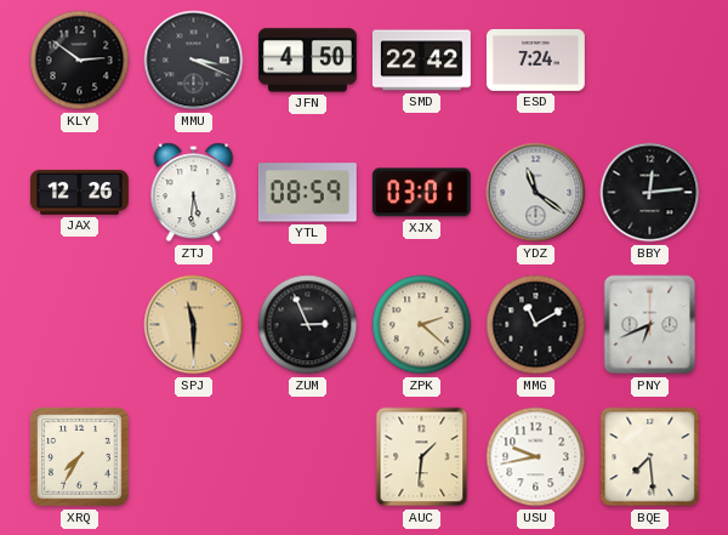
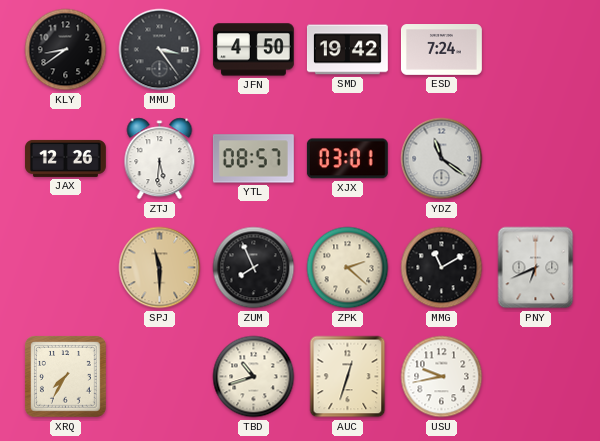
KLY: 2:51 -> 8:39 (66, 50)
MMU: 3:19 -> 3:24 (160, 50)
SMD: 22:42 -> 19:42 (347, 50)
YTL: 08:59 -> 08:57 (253, 159)
BBY: 12:14 -> none (650, 193)
ZUM: 2:56 -> 7:56 (254, 268)
TBD: none -> 10:42 (254, 377)
AUC: 1:31 -> 12:33 (348, 377)
BQE: 7:29 -> none (650, 457)
